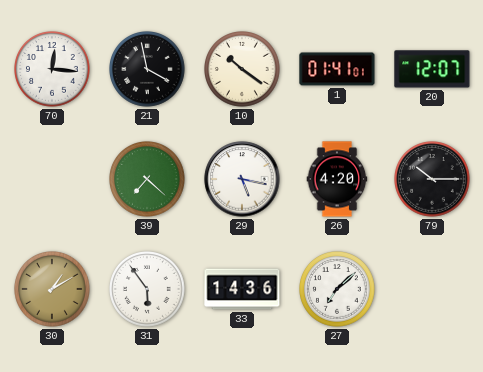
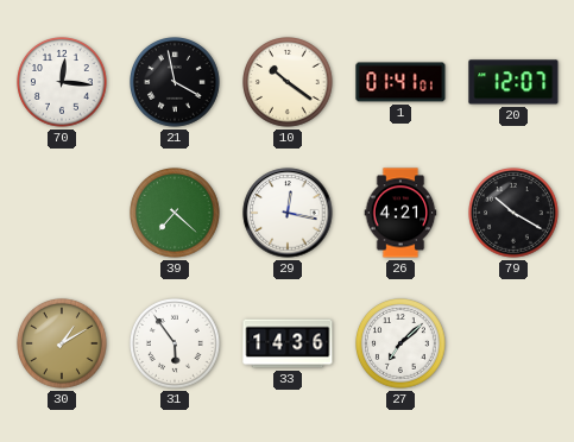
29: 5:17 -> 12:17 (288, 213)
26: 4:20 -> 4:21 (400, 213)
79: 10:15 -> 10:20 (515, 214)
